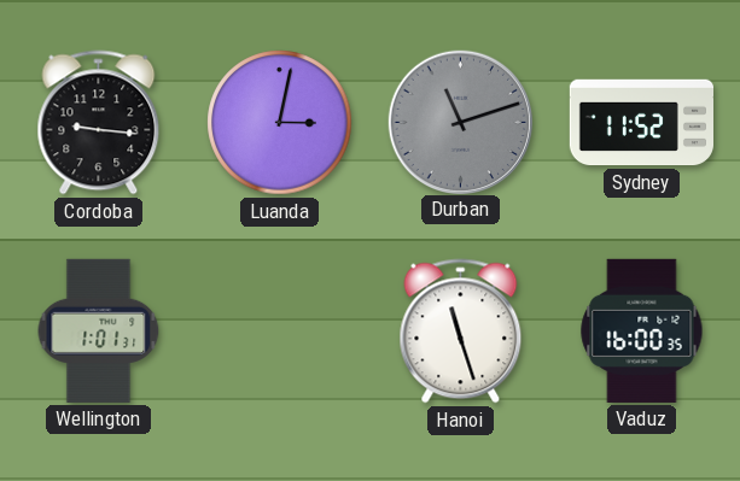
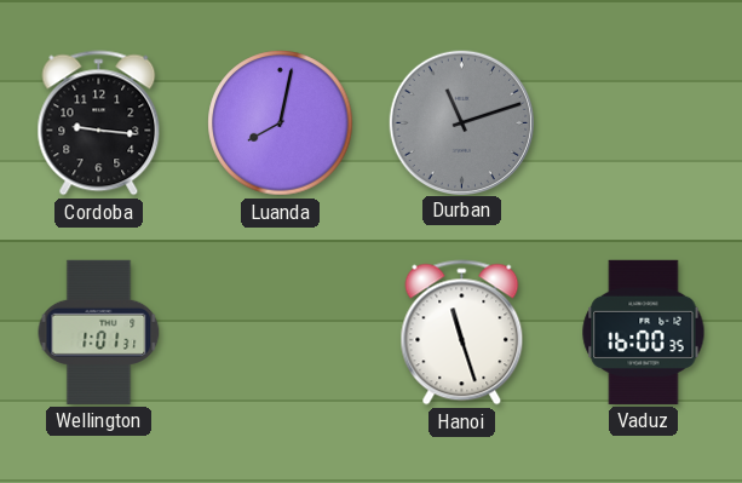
Luanda: 3:02 -> 8:02 (281, 123)
Sydney: 11:52 -> none (641, 123)
